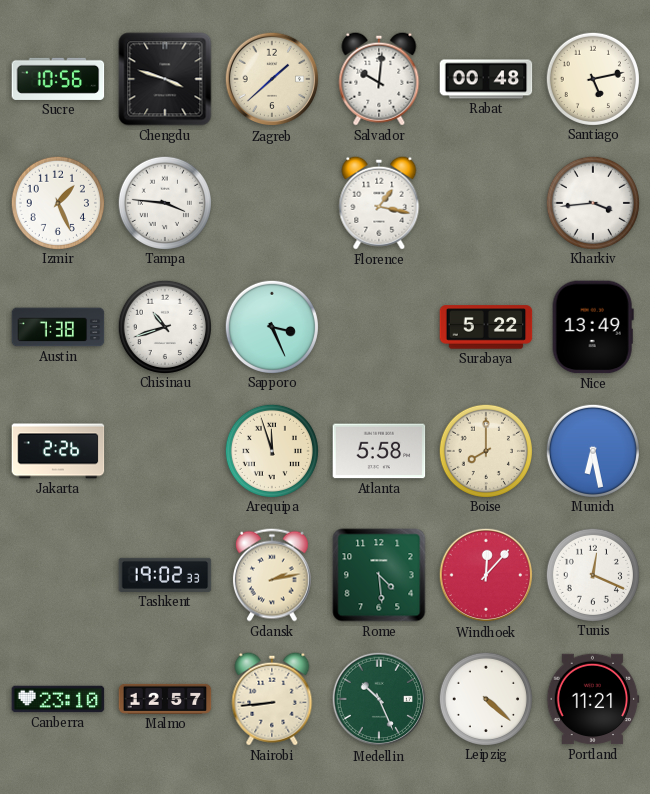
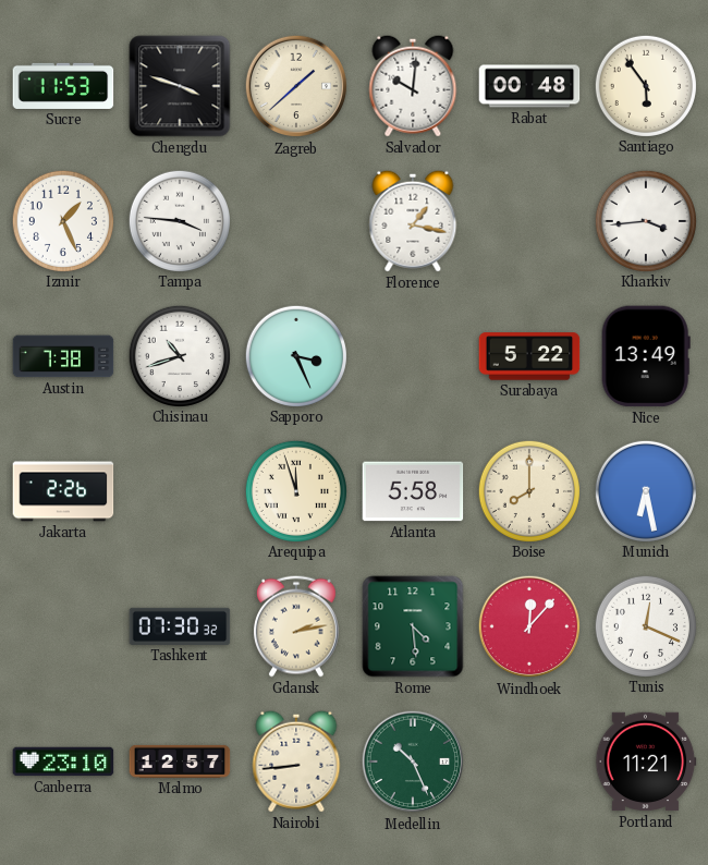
Sucre: 10:56 -> 11:53 (63, 86)
Santiago: 5:13 -> 5:54 (645, 85)
Tashkent: 19:02 -> 07:30 (180, 626)
Leipzig: 4:22 -> none (485, 698)
